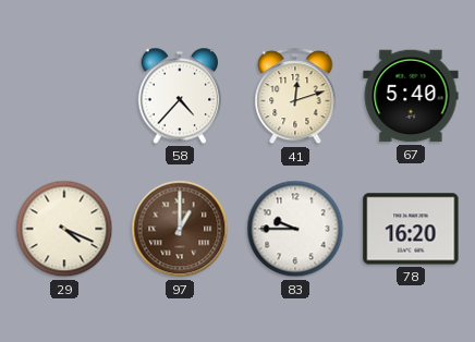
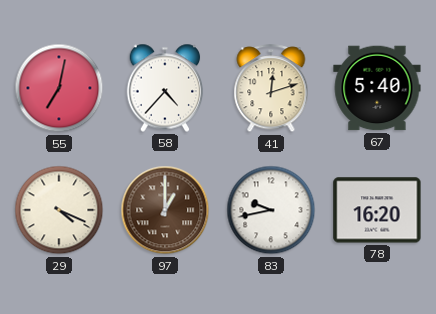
55: none -> 7:02 (59, 88)
83: 9:45 -> 9:43 (271, 210)
